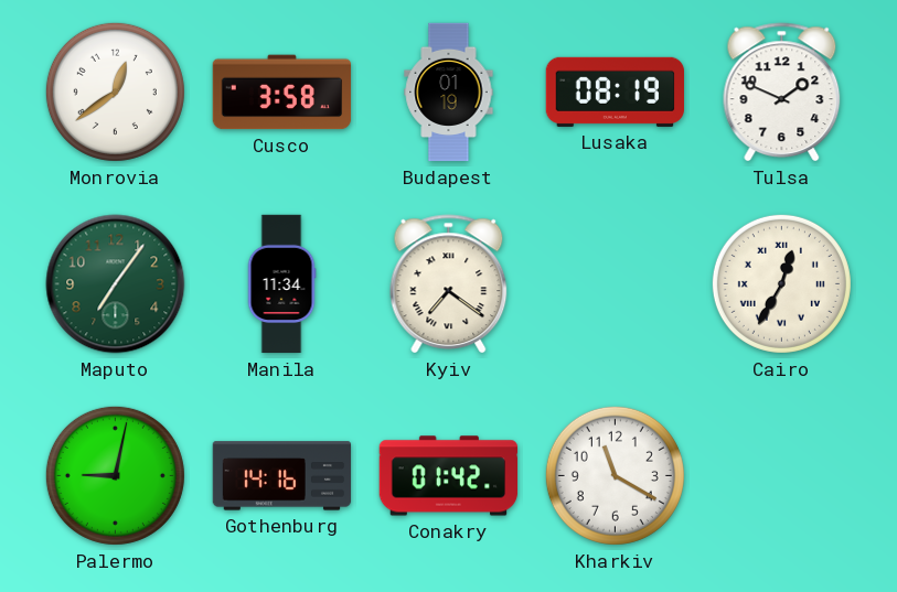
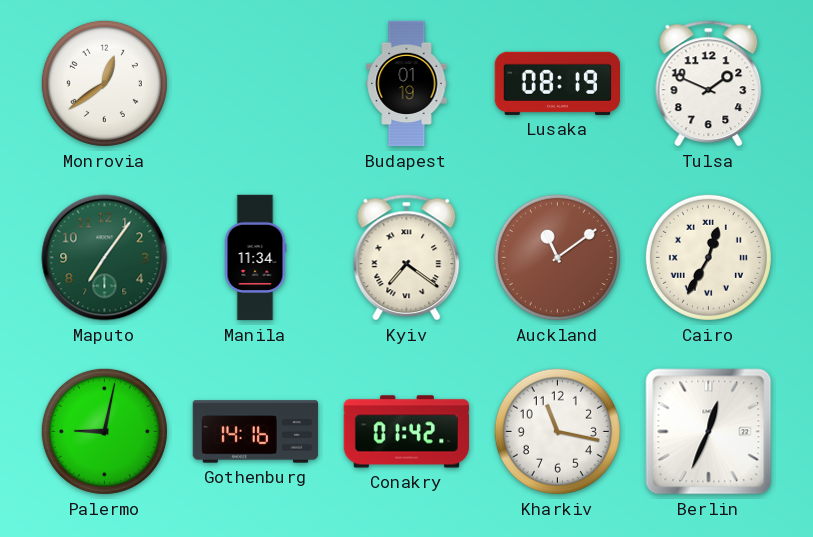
Cusco: 3:58 -> none (282, 93)
Auckland: none -> 11:09 (557, 257)
Kharkiv: 11:20 -> 11:17 (557, 431)
Berlin: none -> 12:34 (709, 432)
